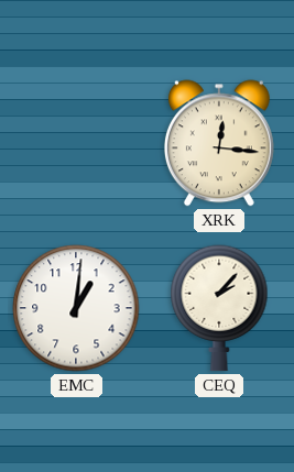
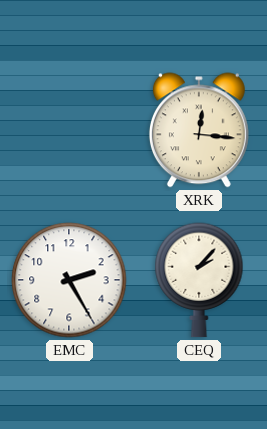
EMC: 1:01 -> 2:25 (69, 280)
